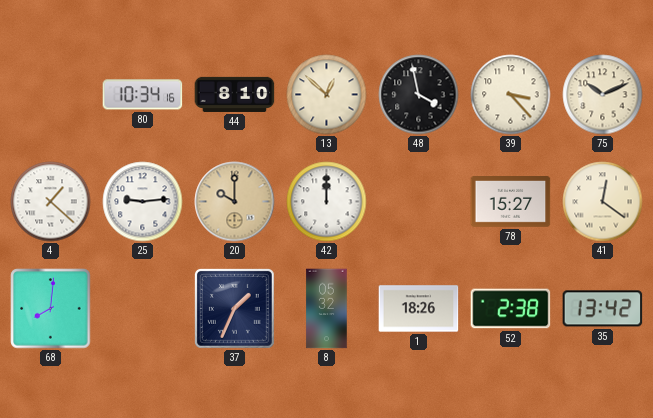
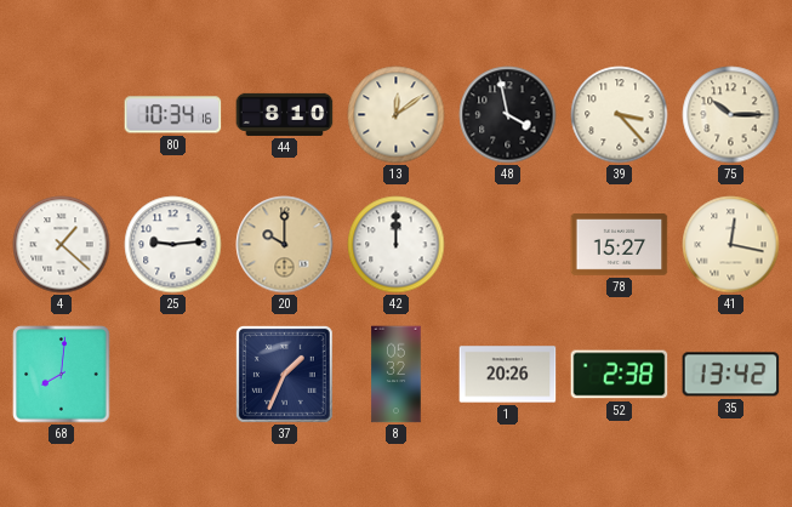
13: 12:52 -> 12:09 (397, 115)
75: 10:11 -> 10:15 (731, 115)
41: 12:21 -> 12:17 (731, 245)
1: 18:26 -> 20:26 (508, 375)
